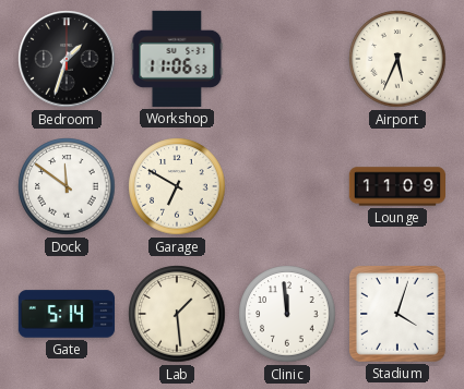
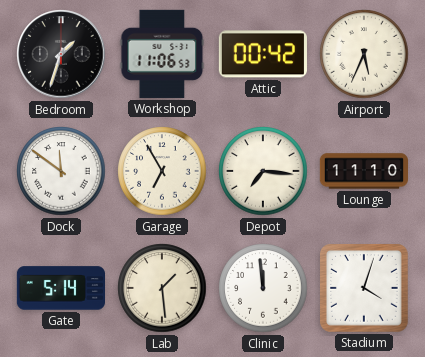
Attic: none -> 00:42 (263, 54)
Garage: 6:50 -> 6:55 (162, 171)
Depot: none -> 7:16 (263, 171)
Lounge: 11:09 -> 11:10 (363, 171)
